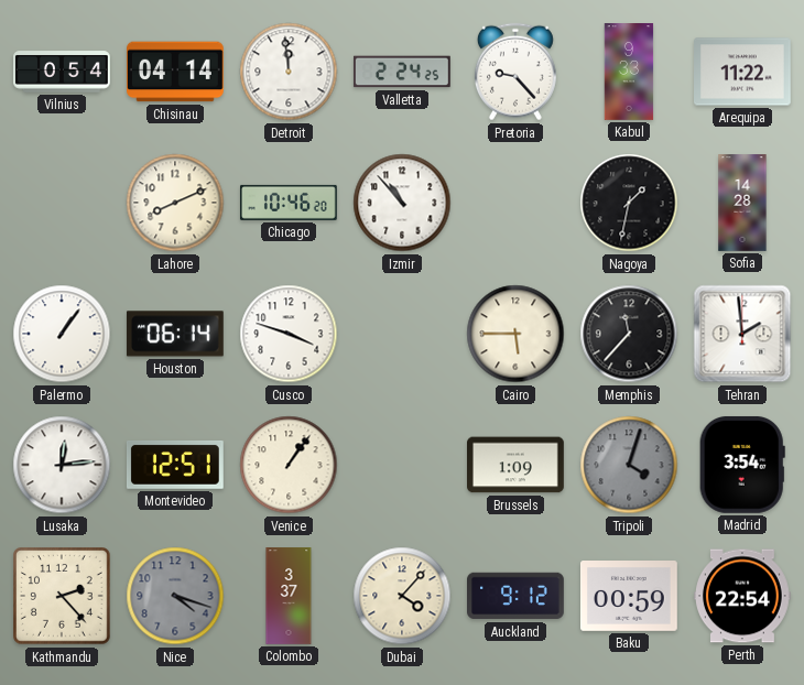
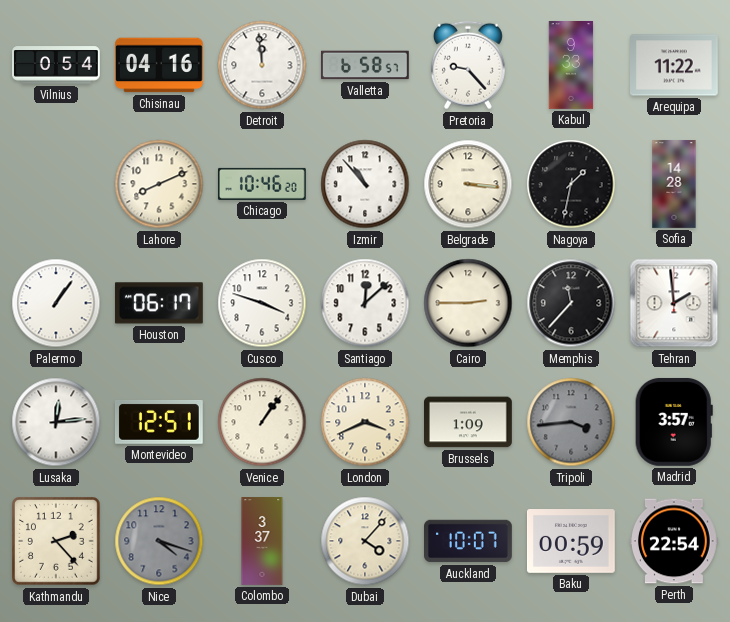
Chisinau: 04:14 -> 04:16 (160, 65)
Valletta: 2:24 -> 6:58 (365, 65)
Belgrade: none -> 3:16 (468, 184)
Houston: 06:14 -> 06:17 (159, 303)
Santiago: none -> 12:08 (365, 303)
Cairo: 5:45 -> 2:45 (468, 303)
London: none -> 3:41 (365, 422)
Tripoli: 4:03 -> 3:44 (571, 422)
Madrid: 3:54 -> 3:57 (674, 422)
Auckland: 9:12 -> 10:07 (469, 541)
